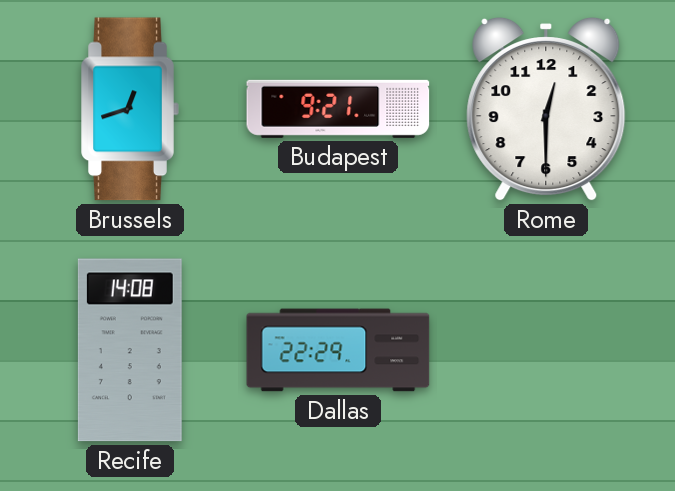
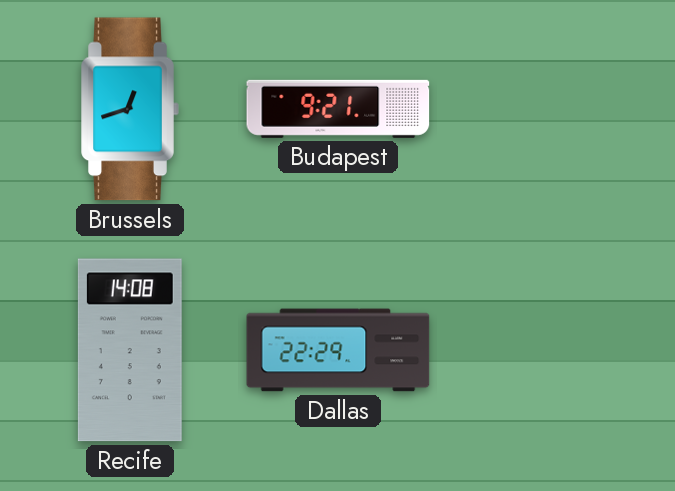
Rome: 12:30 -> none (546, 109)
